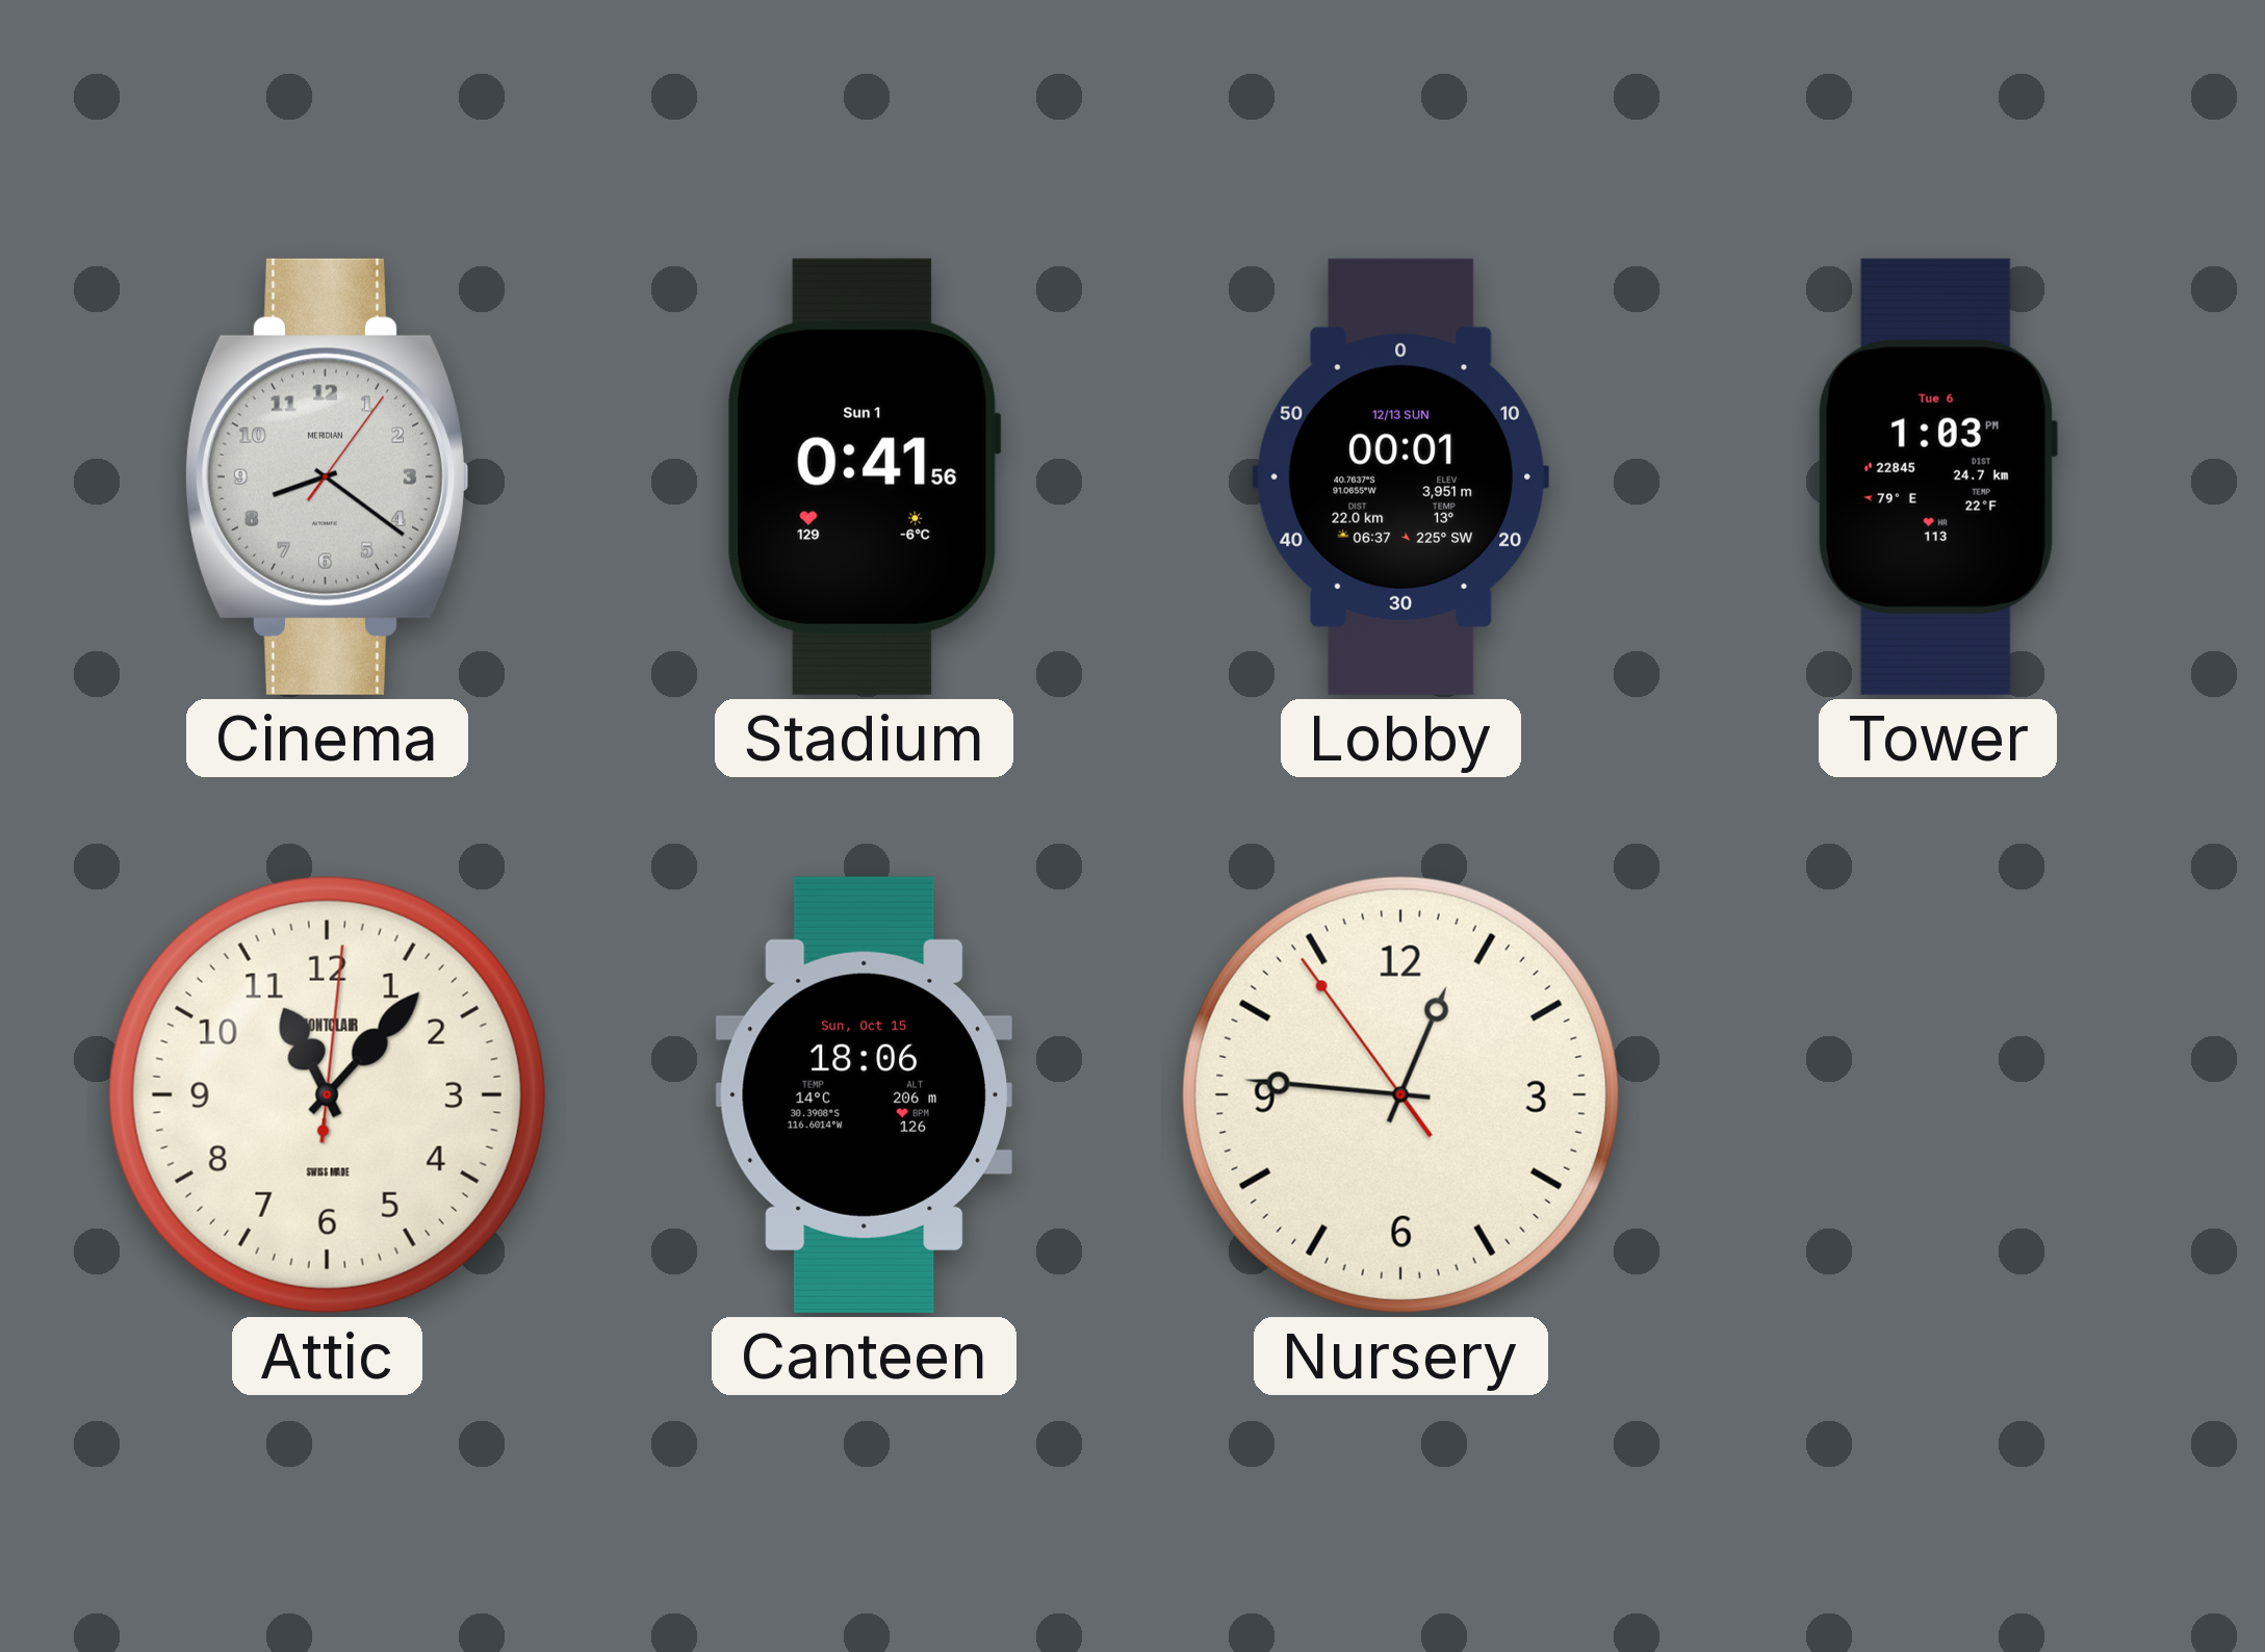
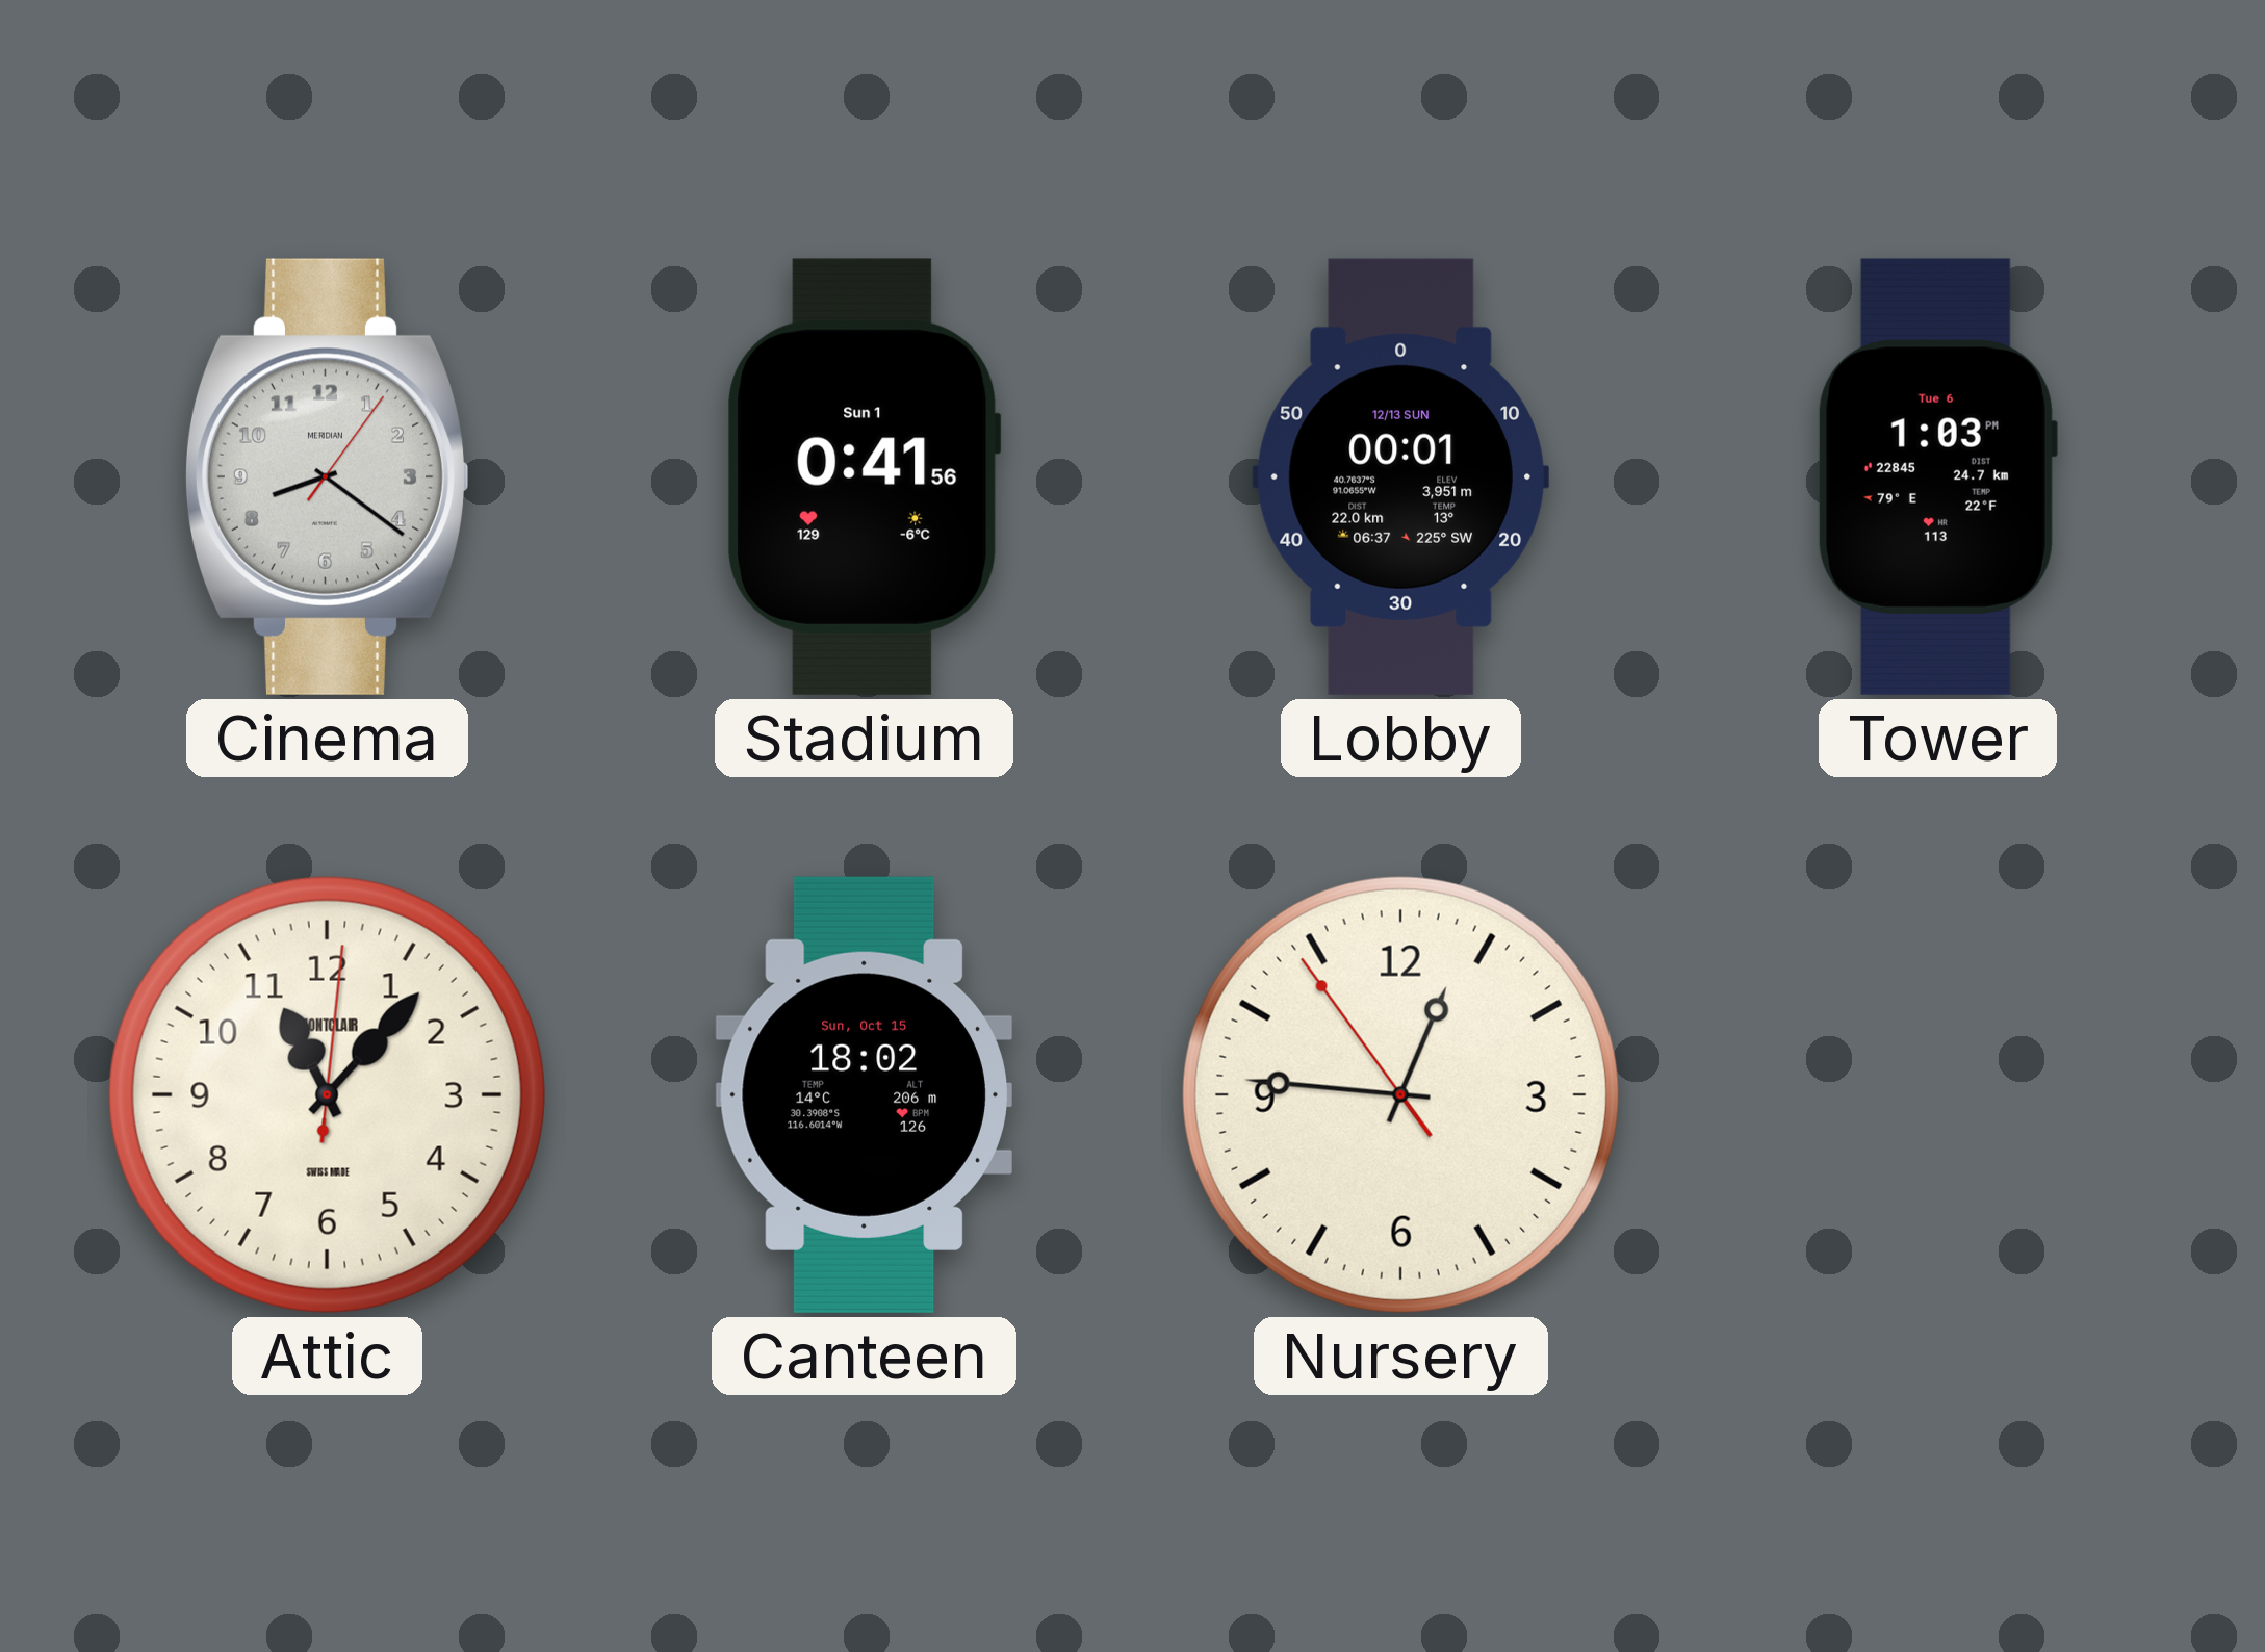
Canteen: 18:06 -> 18:02 (864, 1094)
